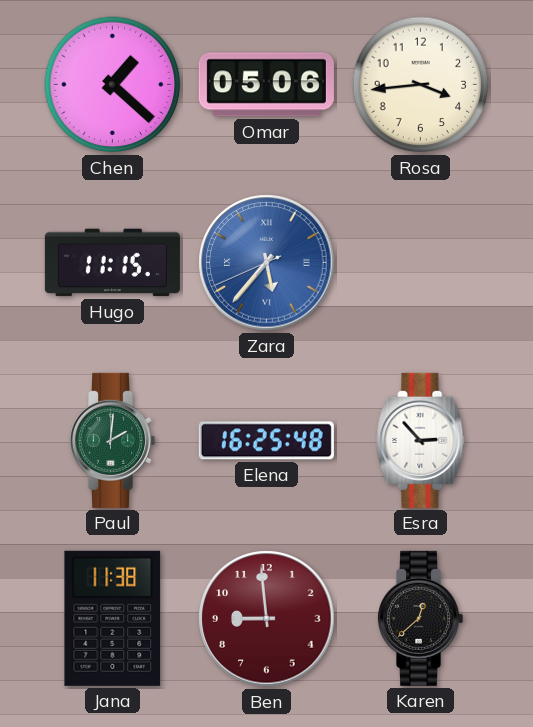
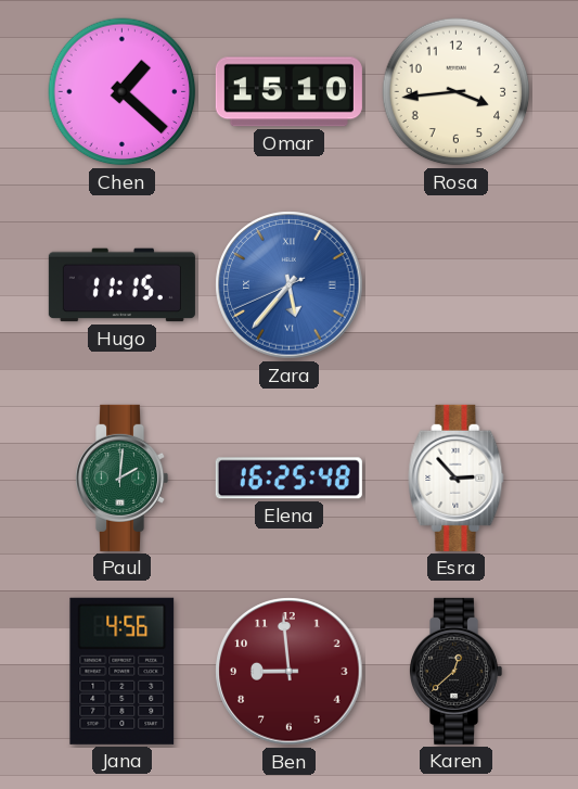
Omar: 05:06 -> 15:10 (288, 92)
Jana: 11:38 -> 4:56 (123, 671)
